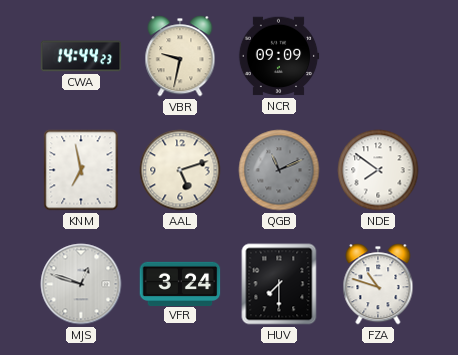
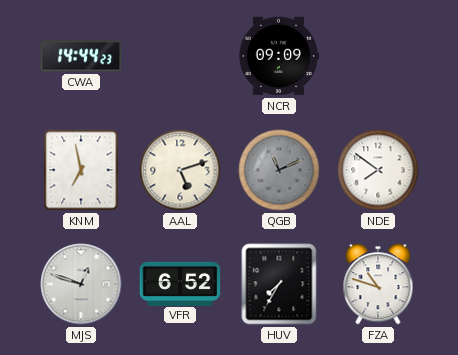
VBR: 9:32 -> none (180, 56)
VFR: 3:24 -> 6:52 (180, 283)
HUV: 7:30 -> 7:35 (279, 284)
